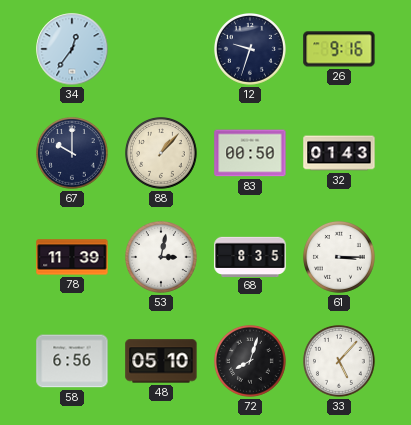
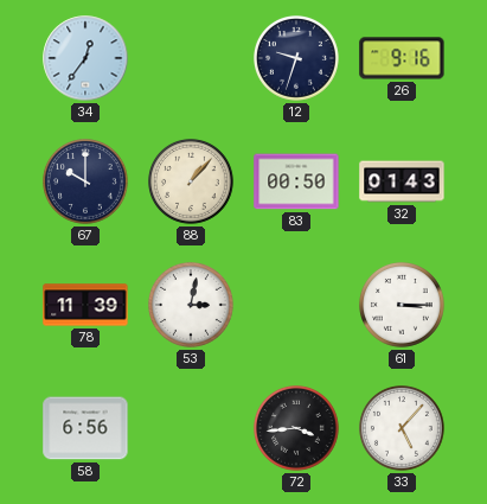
68: 8:35 -> none (250, 256)
48: 05:10 -> none (161, 361)
72: 8:03 -> 3:44 (297, 429)
